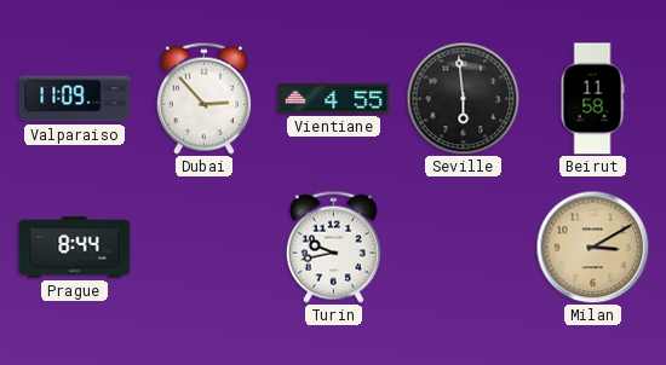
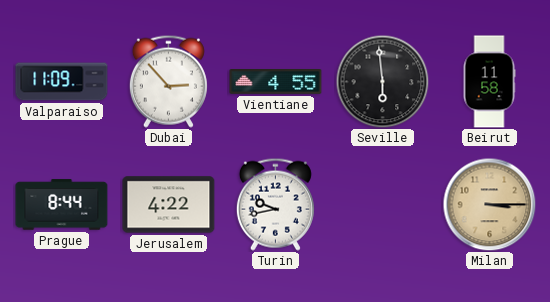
Jerusalem: none -> 4:22 (169, 205)
Milan: 3:10 -> 3:15 (489, 204)
